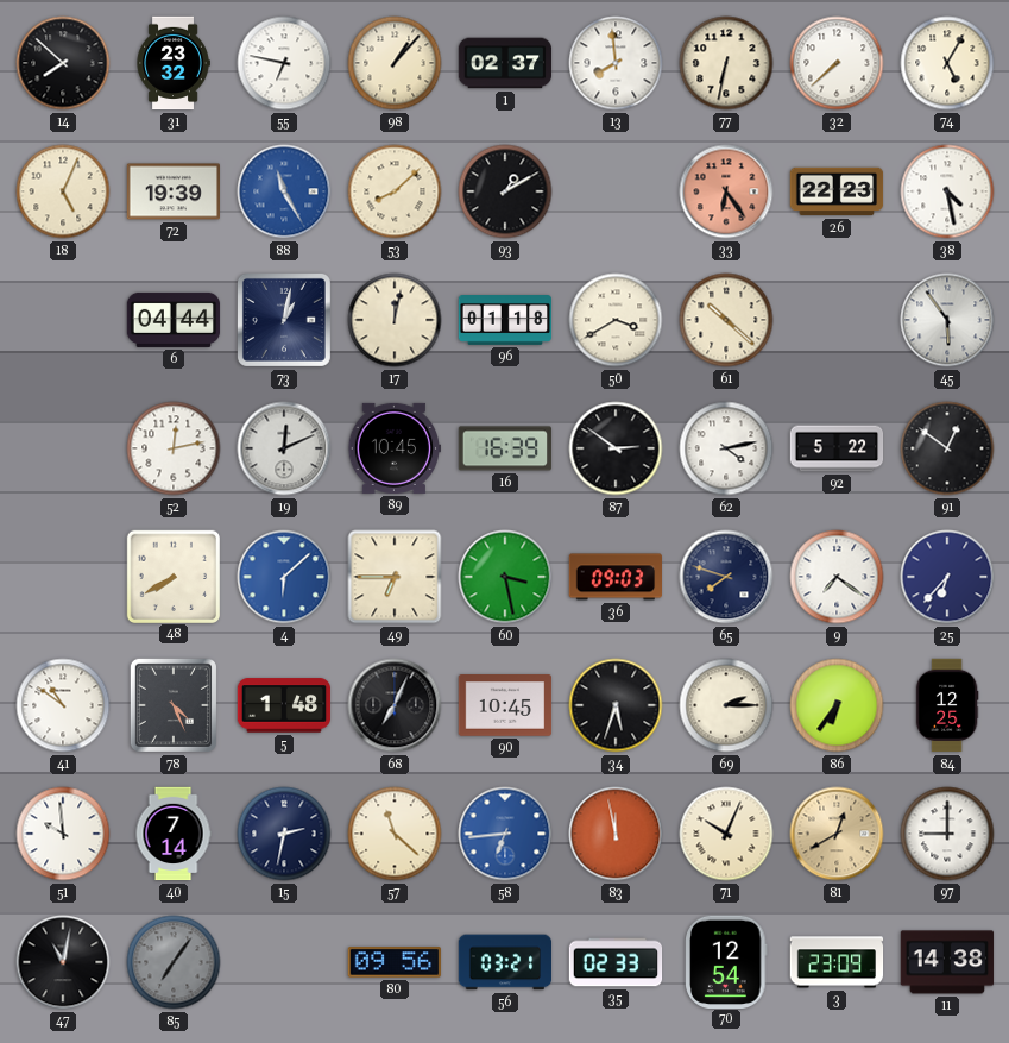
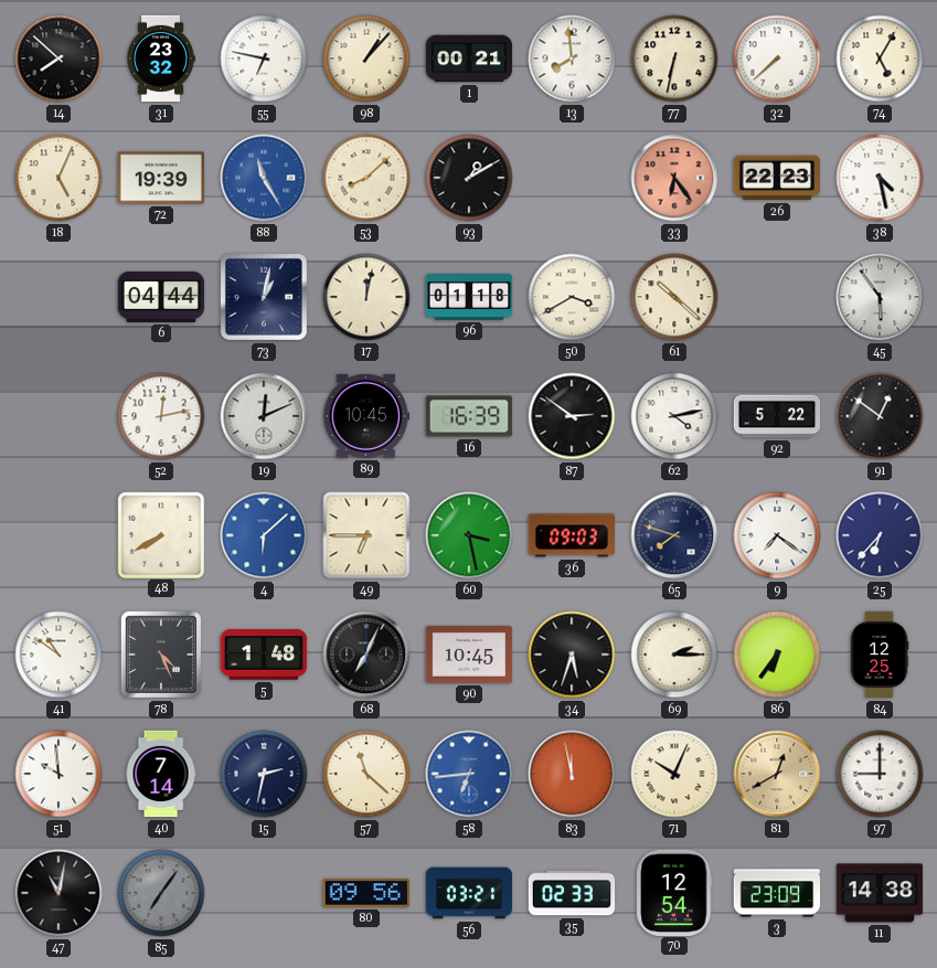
1: 02:37 -> 00:21 (469, 58)
